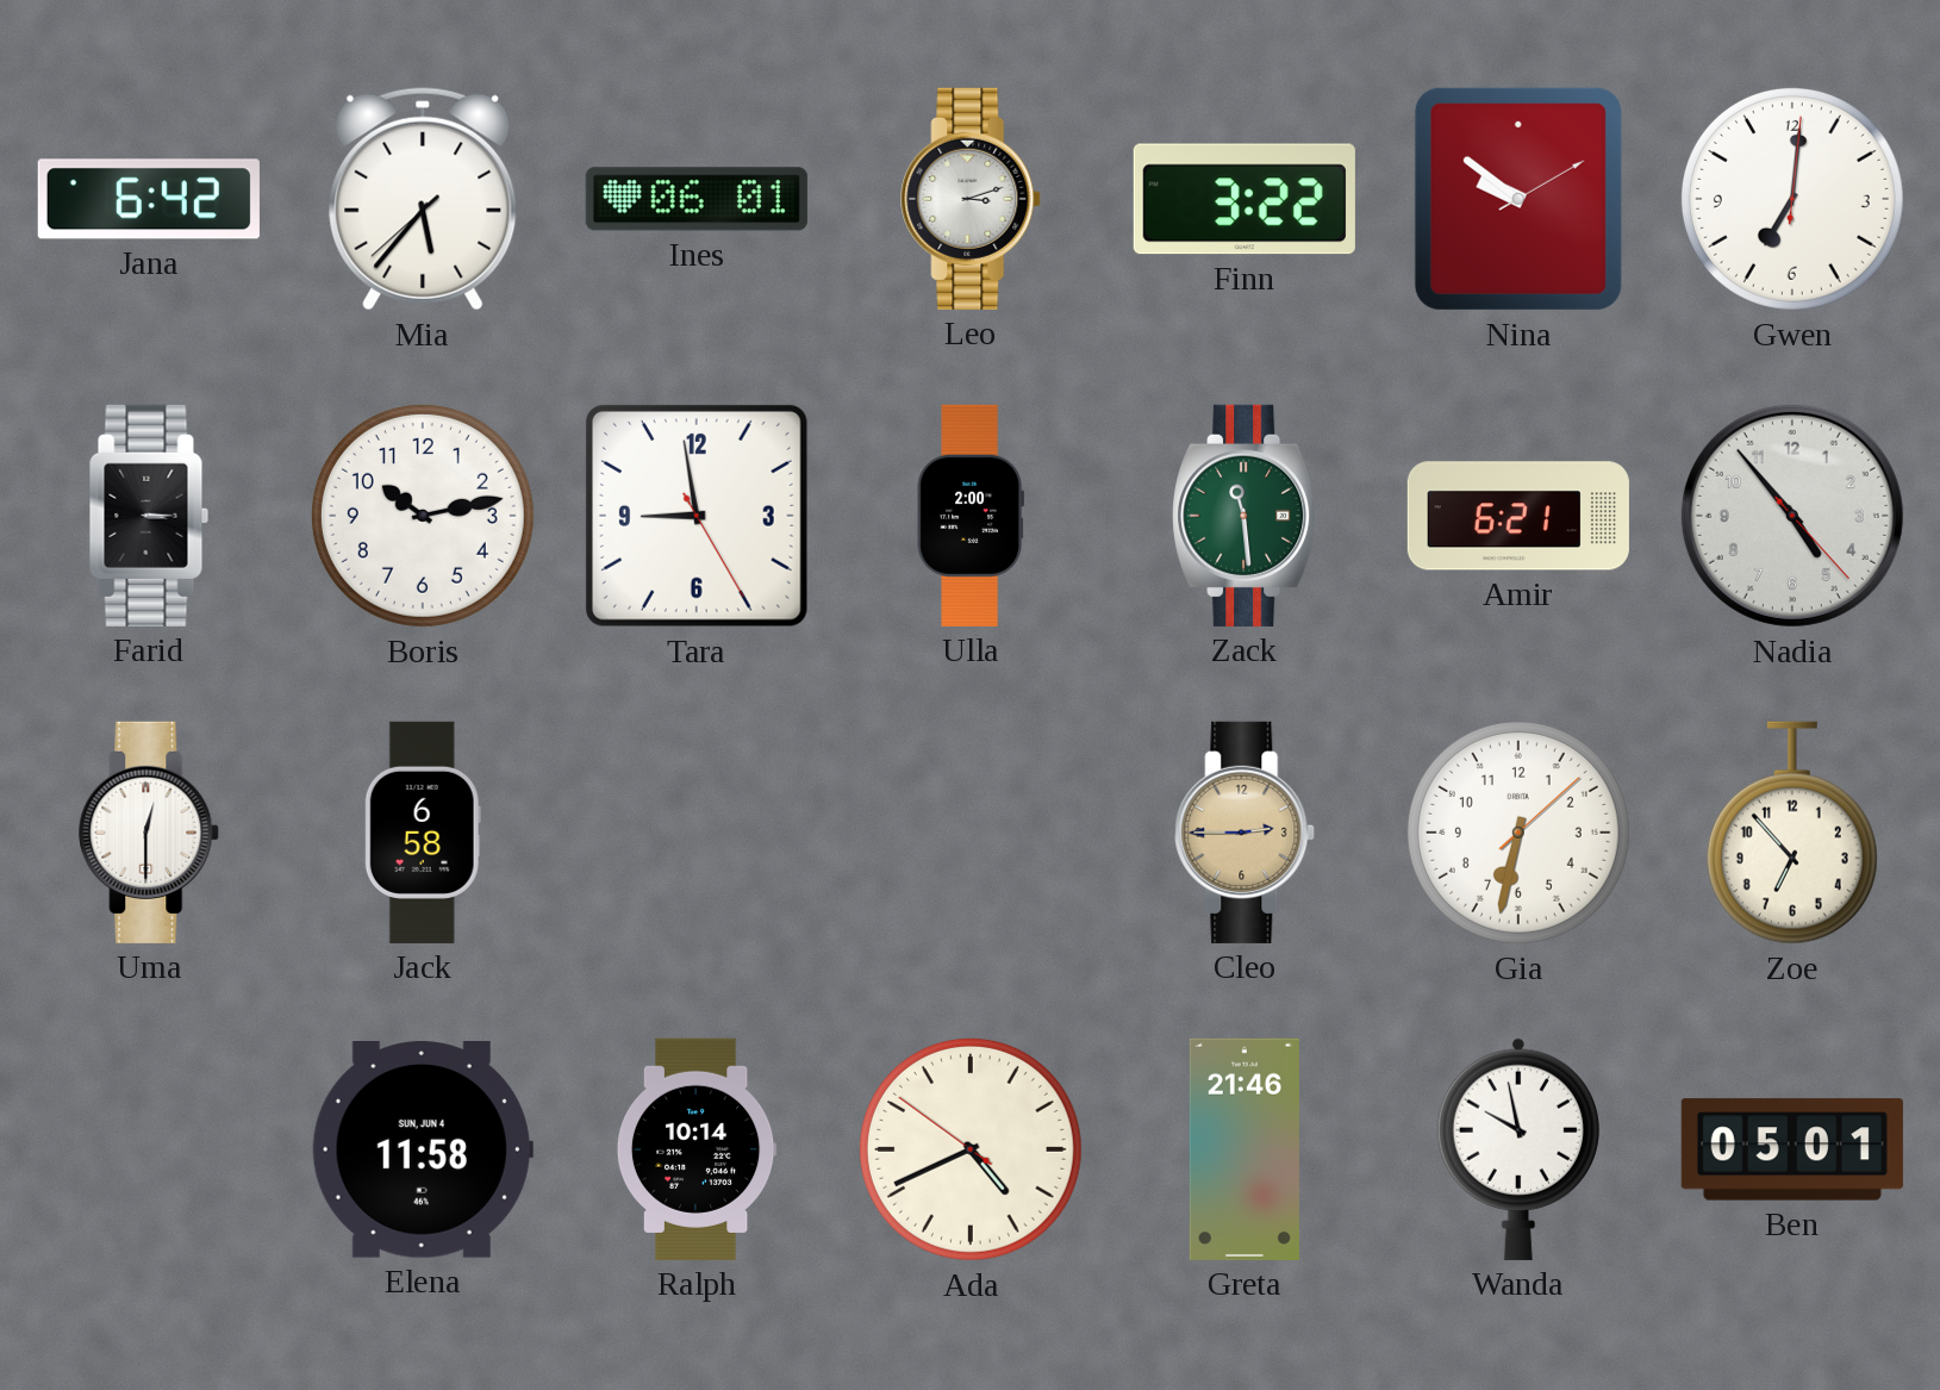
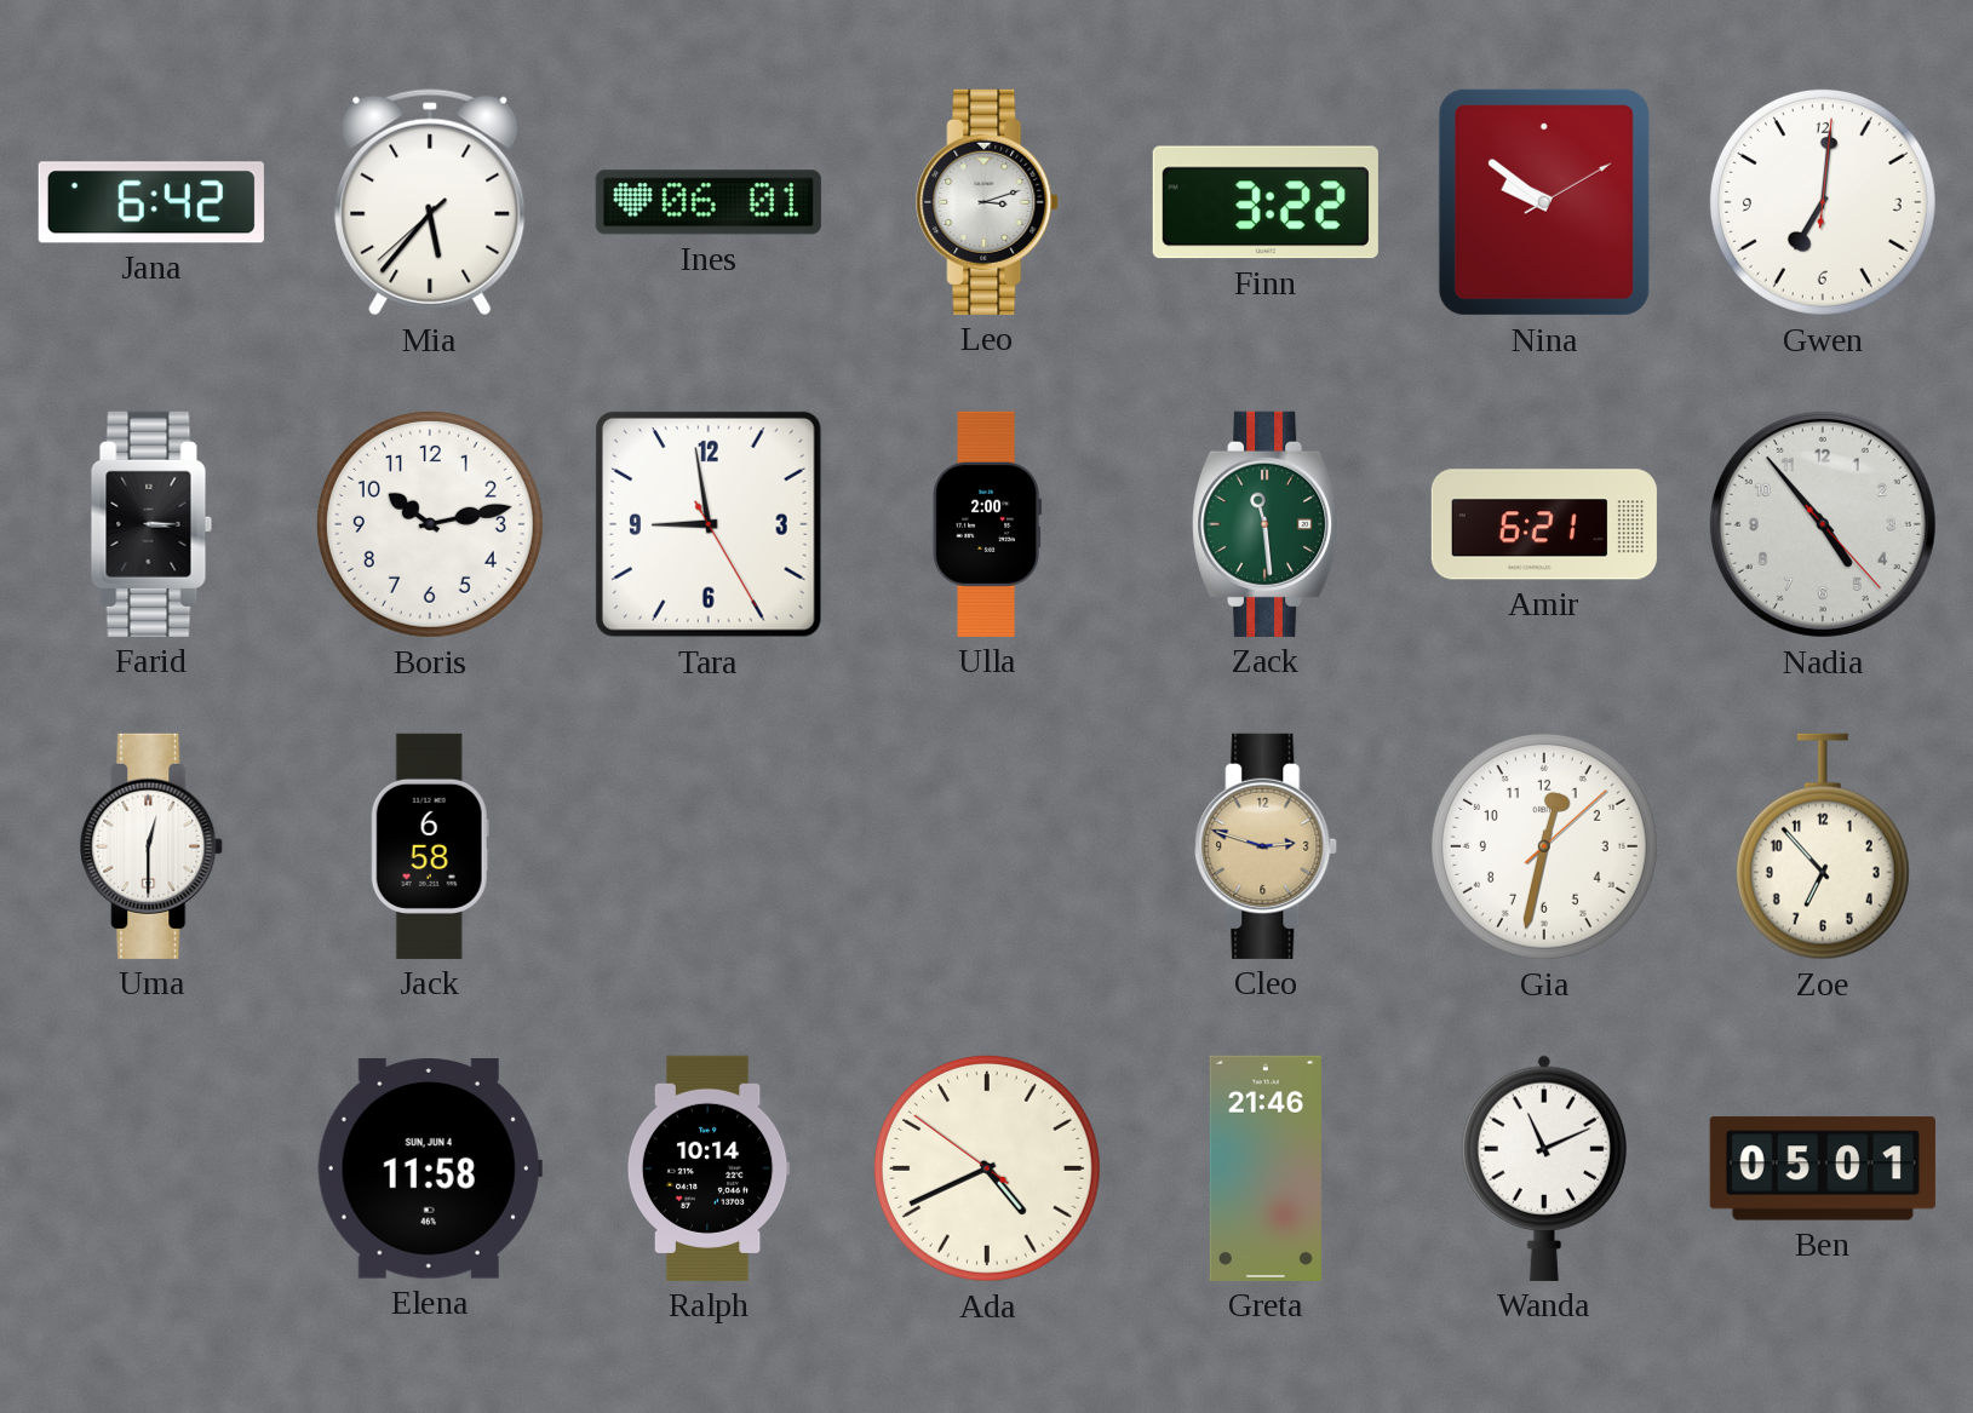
Cleo: 2:45 -> 2:48 (1267, 846)
Gia: 6:32 -> 12:32 (1544, 846)
Wanda: 9:58 -> 11:11 (1544, 1168)
